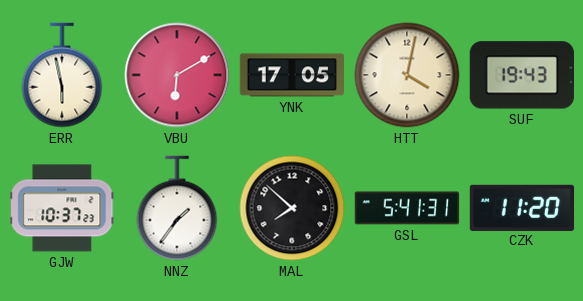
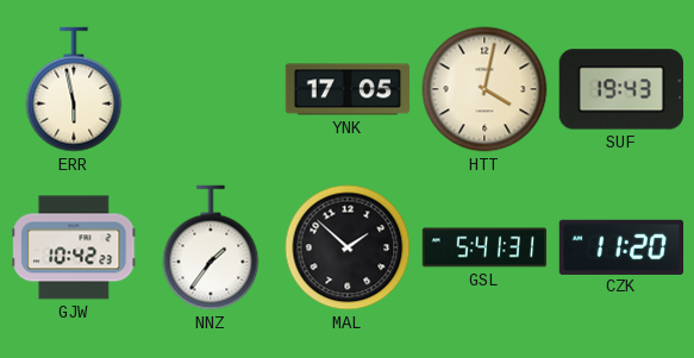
VBU: 6:10 -> none (177, 75)
GJW: 10:37 -> 10:42 (74, 247)
MAL: 7:52 -> 1:52 (348, 247)
